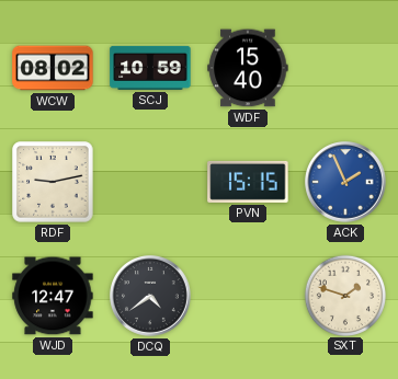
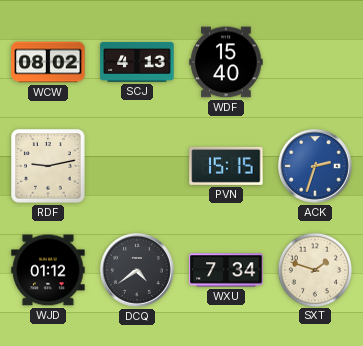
SCJ: 10:59 -> 4:13 (137, 62)
ACK: 1:56 -> 2:33 (315, 166)
WJD: 12:47 -> 01:12 (48, 270)
WXU: none -> 7:34 (226, 270)
